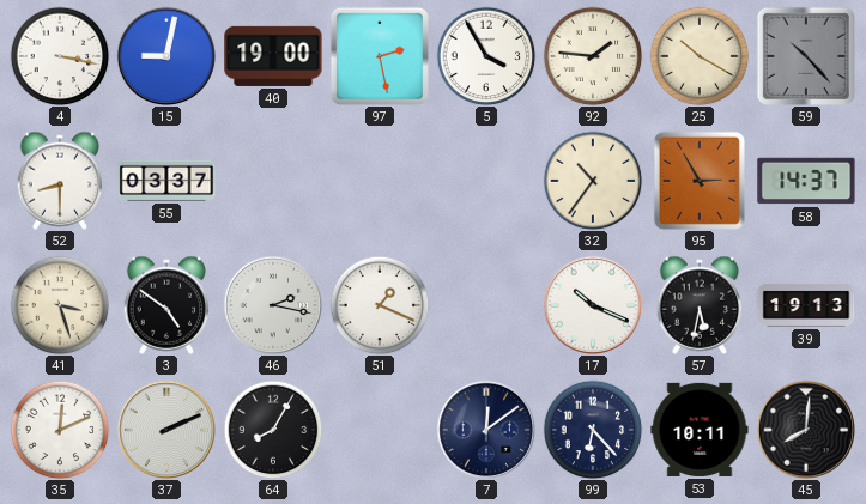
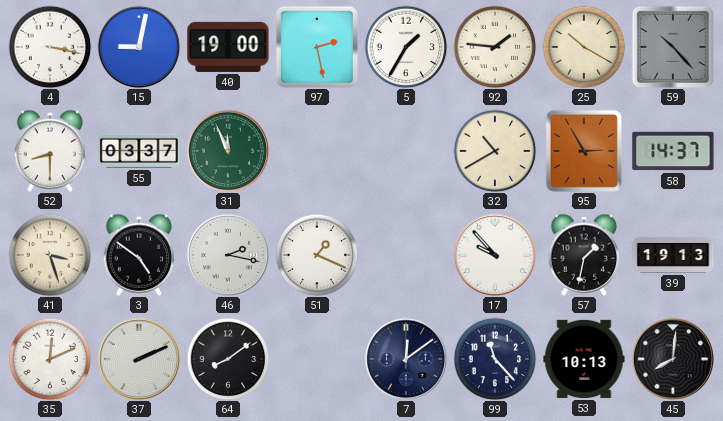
5: 3:55 -> 1:35 (406, 47)
31: none -> 11:56 (227, 150)
32: 10:36 -> 10:40 (495, 151)
17: 10:19 -> 9:53 (494, 254)
57: 5:32 -> 1:32 (584, 255)
64: 8:05 -> 8:09 (228, 359)
99: 6:23 -> 11:23 (495, 359)
53: 10:11 -> 10:13 (584, 359)
